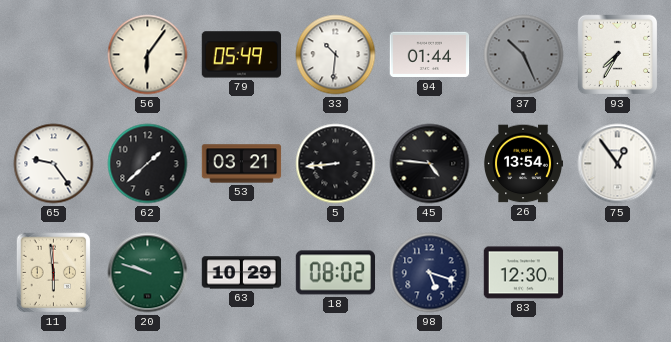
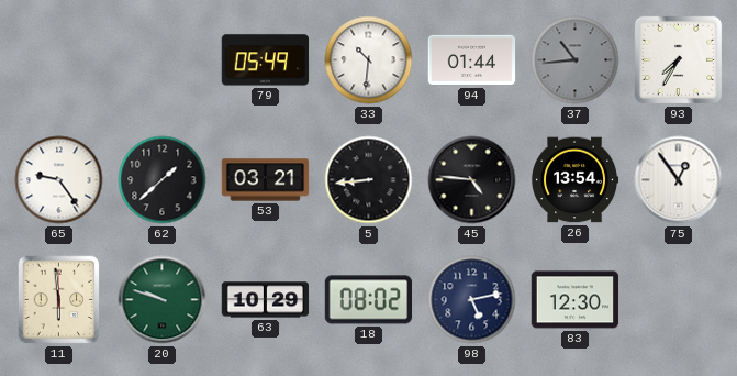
56: 6:06 -> none (148, 55)
37: 10:26 -> 10:44 (576, 60)
98: 5:18 -> 5:13 (472, 300)
